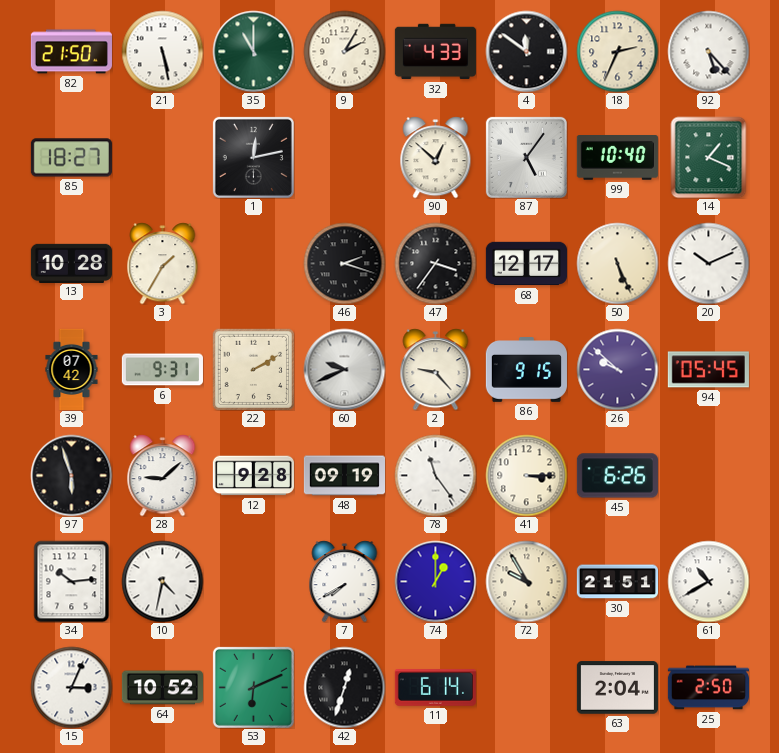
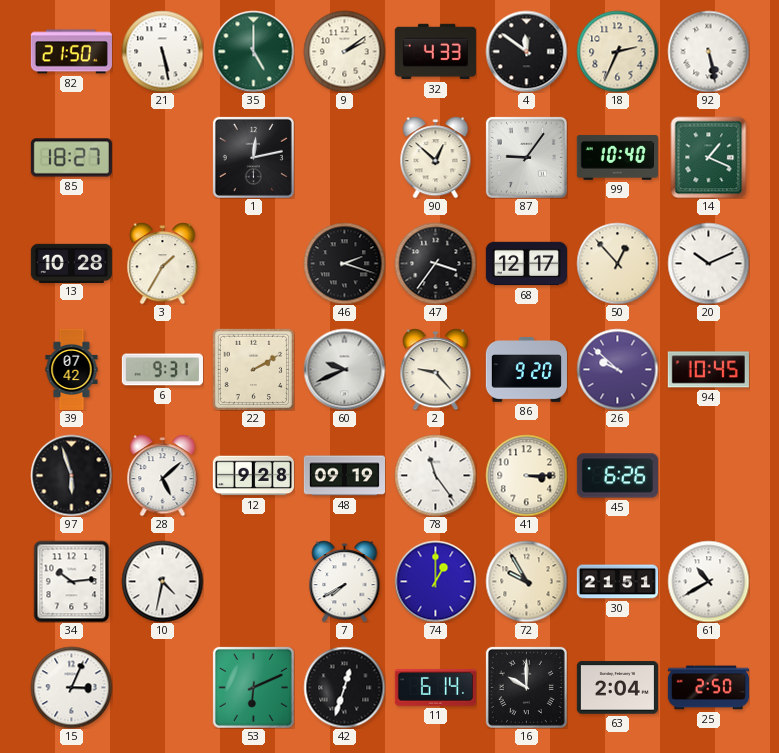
35: 11:00 -> 5:00 (253, 51)
9: 2:05 -> 2:09 (344, 51)
92: 5:23 -> 5:28 (708, 51)
87: 5:06 -> 9:06 (526, 157)
50: 5:26 -> 12:53 (617, 263)
86: 9:15 -> 9:20 (526, 370)
94: 05:45 -> 10:45 (708, 370)
28: 9:08 -> 5:08 (163, 475)
64: 10:52 -> none (162, 688)
16: none -> 10:00 (526, 687)
